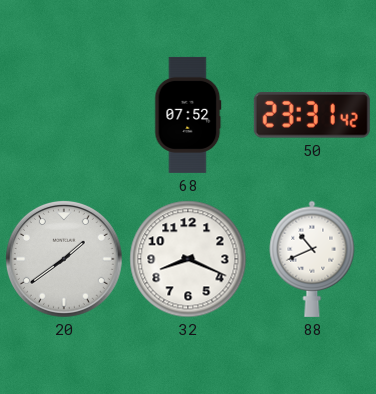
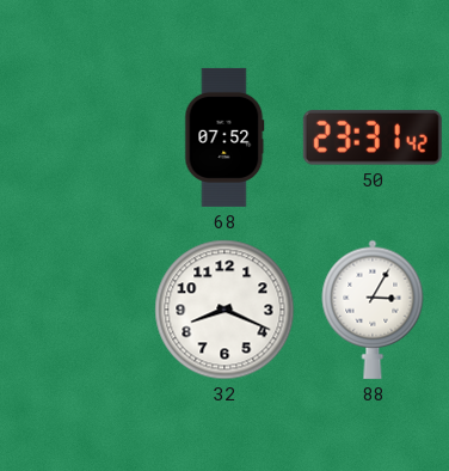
20: 1:39 -> none (64, 259)
88: 10:41 -> 3:05 (373, 310)
